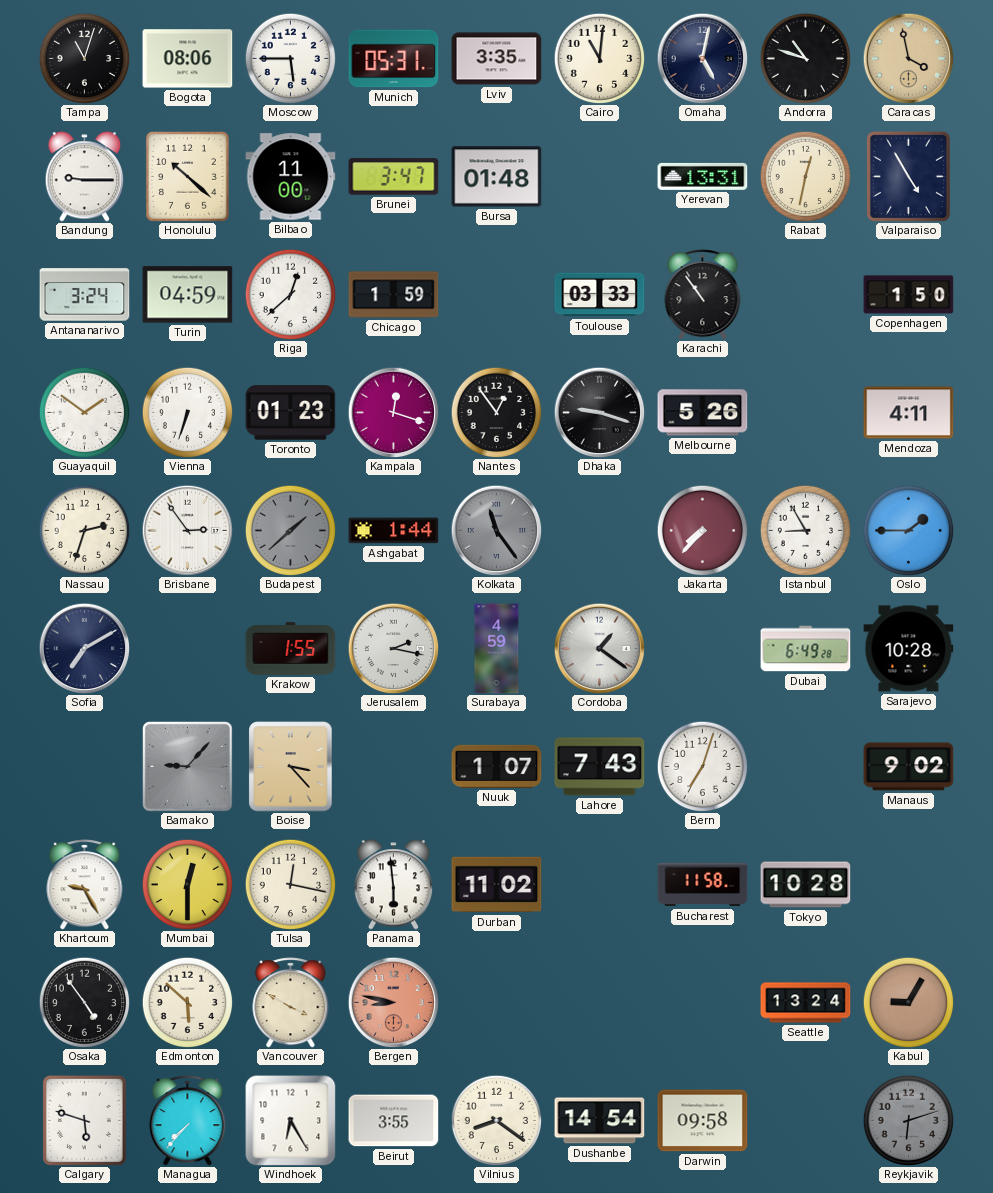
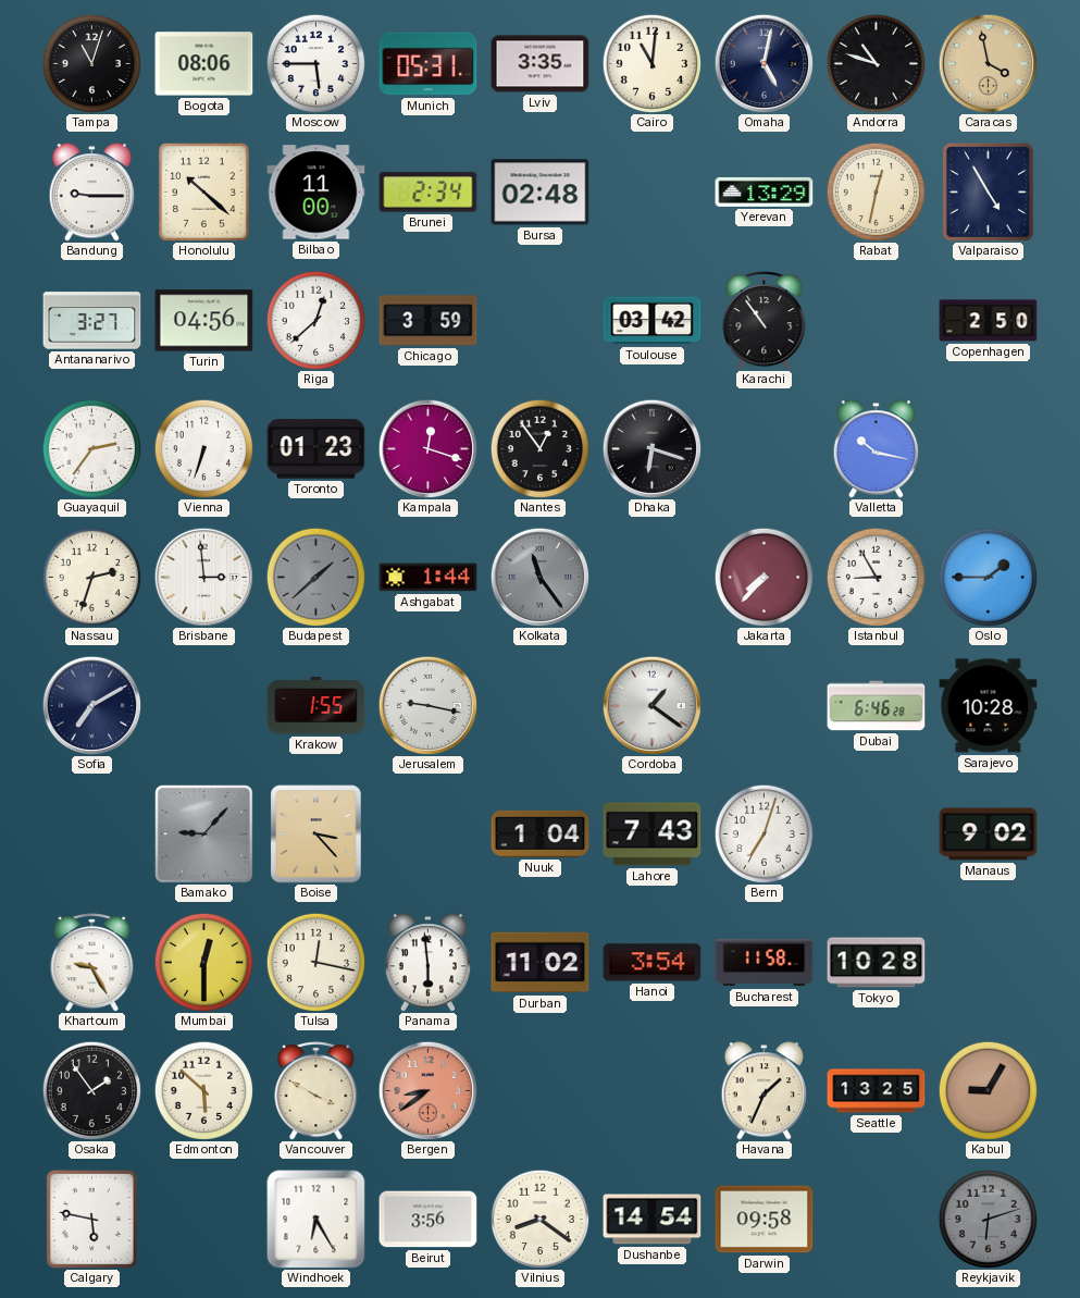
Brunei: 3:47 -> 2:34 (429, 193)
Bursa: 01:48 -> 02:48 (541, 193)
Yerevan: 13:31 -> 13:29 (765, 191)
Antananarivo: 3:24 -> 3:27 (92, 321)
Turin: 04:59 -> 04:56 (204, 321)
Chicago: 1:59 -> 3:59 (429, 321)
Toulouse: 03:33 -> 03:42 (653, 321)
Copenhagen: 1:50 -> 2:50 (989, 321)
Guayaquil: 1:51 -> 2:36 (91, 448)
Dhaka: 9:18 -> 6:18 (651, 448)
Melbourne: 5:26 -> none (703, 413)
Valletta: none -> 10:17 (877, 449)
Mendoza: 4:11 -> none (909, 413)
Brisbane: 2:54 -> 2:59 (203, 577)
Jerusalem: 2:17 -> 9:17 (427, 705)
Surabaya: 4:59 -> none (497, 649)
Dubai: 6:49 -> 6:46 (877, 706)
Nuuk: 1:07 -> 1:04 (541, 833)
Hanoi: none -> 3:54 (653, 963)
Osaka: 4:54 -> 1:54 (91, 1090)
Bergen: 8:47 -> 8:39 (427, 1090)
Havana: none -> 1:34 (765, 1091)
Seattle: 13:24 -> 13:25 (877, 1091)
Calgary: 5:48 -> 5:47 (91, 1219)
Managua: 7:37 -> none (188, 1121)
Beirut: 3:55 -> 3:56 (429, 1220)
